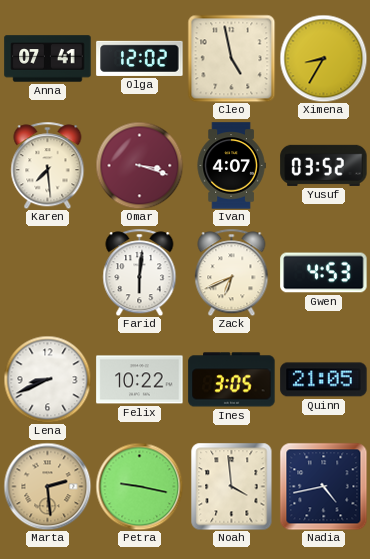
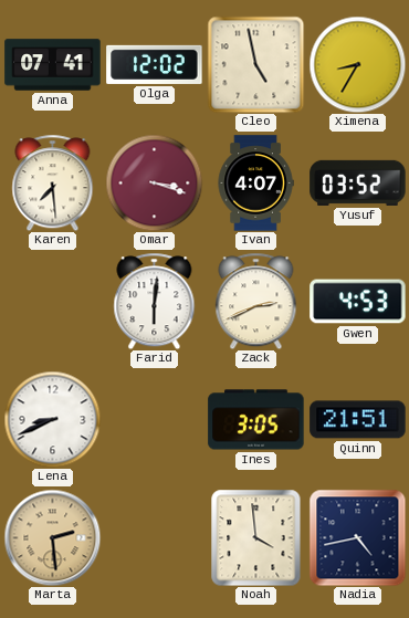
Zack: 6:41 -> 2:41 (256, 301)
Felix: 10:22 -> none (140, 380)
Quinn: 21:05 -> 21:51 (358, 420)
Petra: 9:17 -> none (139, 486)
